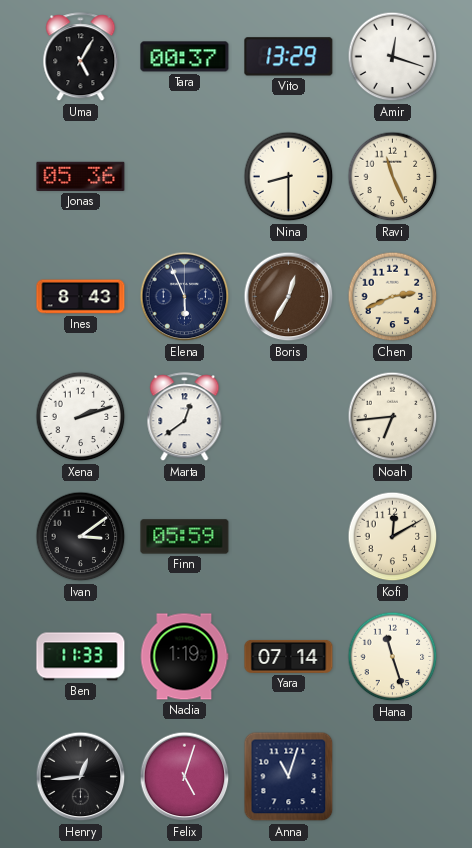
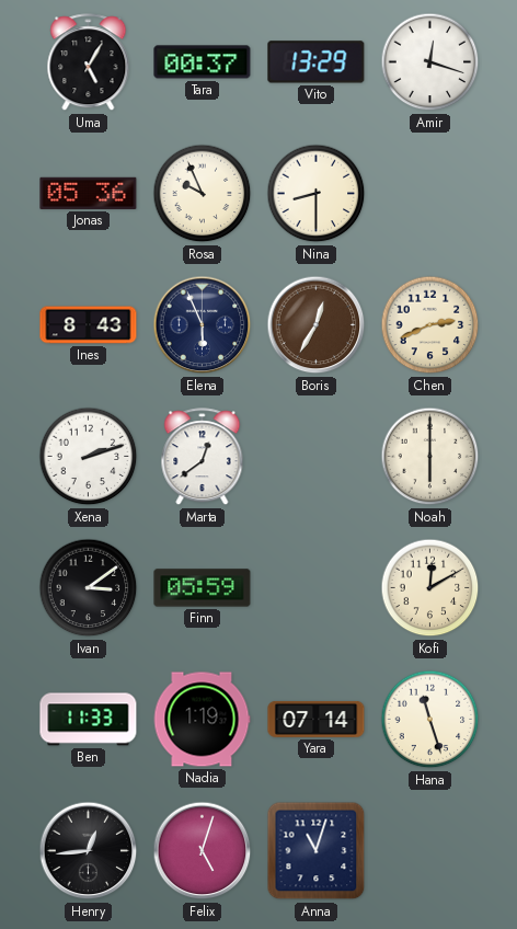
Rosa: none -> 9:56 (203, 194)
Ravi: 11:26 -> none (393, 177)
Noah: 6:44 -> 6:00 (430, 457)
